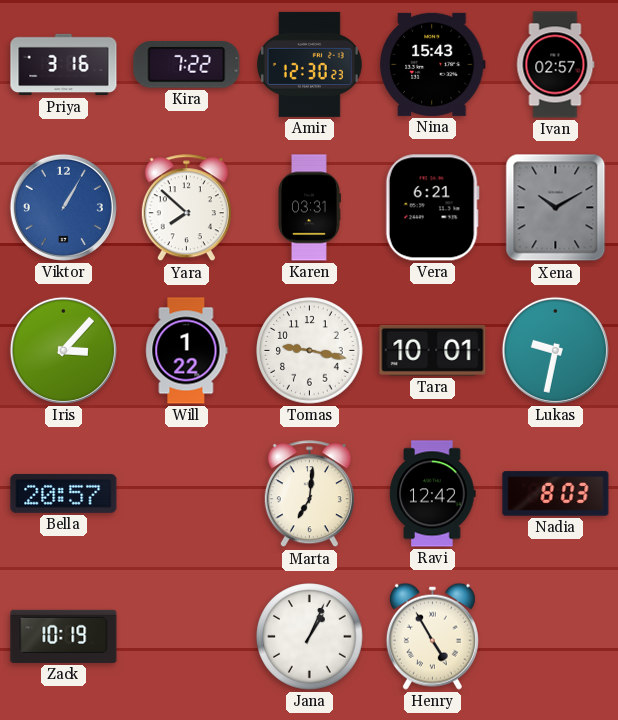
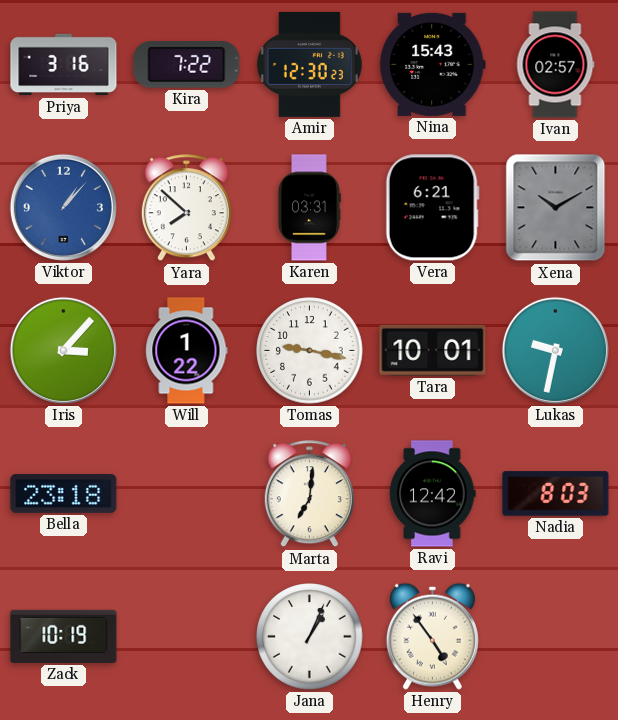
Viktor: 1:05 -> 1:07 (63, 207)
Bella: 20:57 -> 23:18 (64, 493)
Henry: 4:55 -> 4:54 (432, 636)
